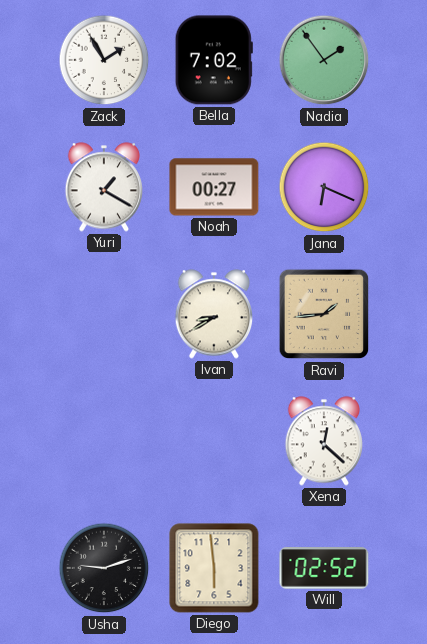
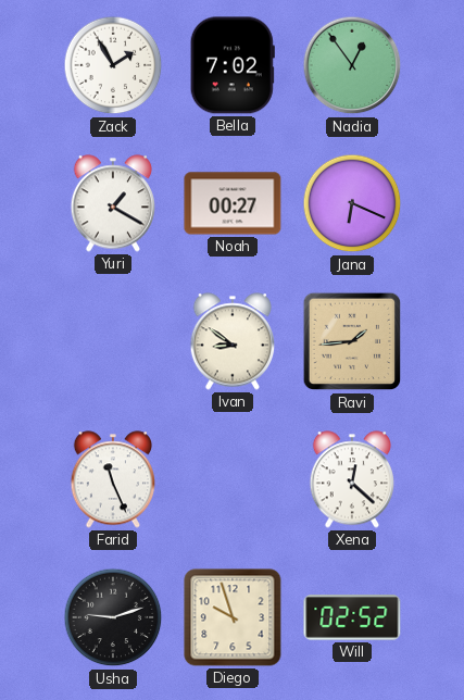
Nadia: 1:54 -> 12:54 (352, 65)
Ivan: 8:40 -> 8:51 (233, 341)
Farid: none -> 11:26 (113, 479)
Diego: 5:59 -> 9:57 (233, 617)
